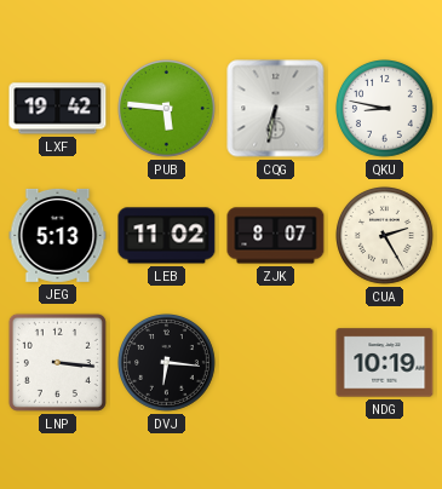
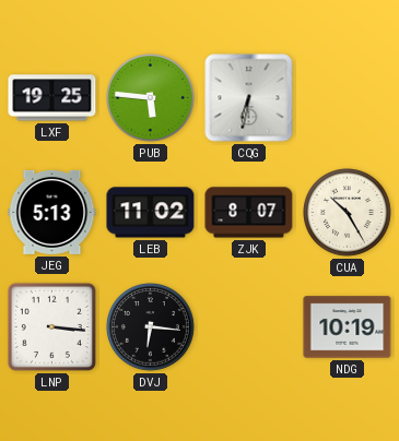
LXF: 19:42 -> 19:25 (52, 98)
QKU: 8:47 -> none (385, 109)
CUA: 2:25 -> 10:25 (348, 213)
